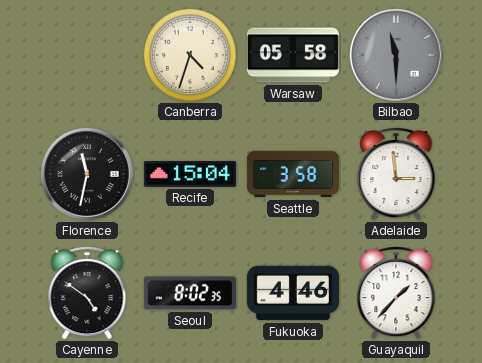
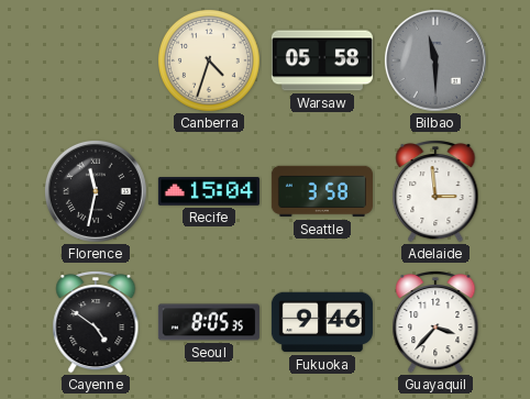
Seoul: 8:02 -> 8:05 (209, 322)
Fukuoka: 4:46 -> 9:46 (322, 322)
Guayaquil: 1:37 -> 3:37 (435, 322)
